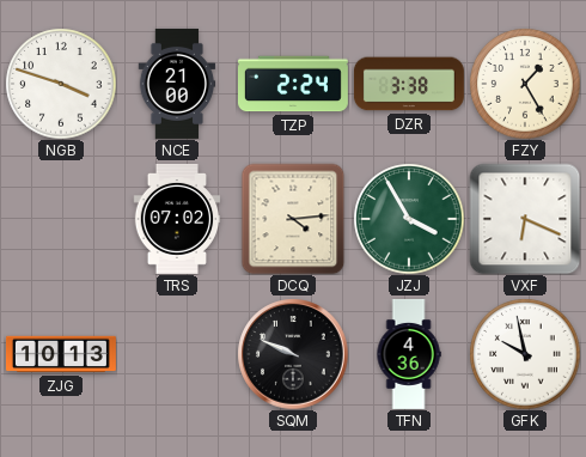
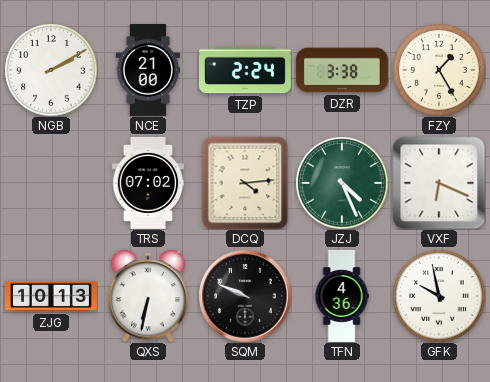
NGB: 3:48 -> 2:10 (51, 70)
JZJ: 3:55 -> 4:26 (342, 183)
QXS: none -> 6:32 (147, 296)
